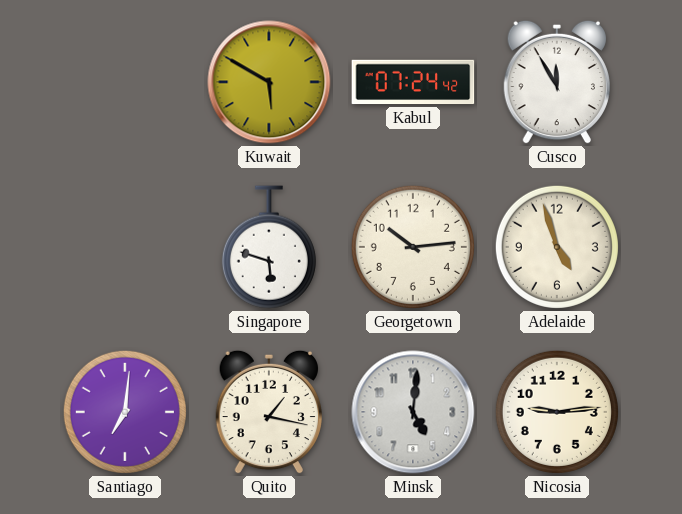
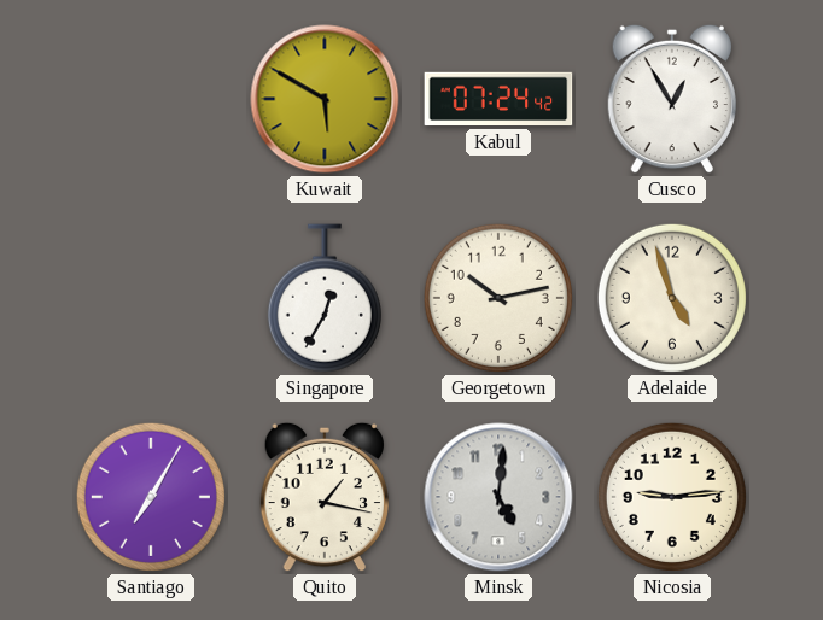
Cusco: 11:55 -> 12:55 (672, 99)
Singapore: 5:48 -> 12:35 (325, 298)
Georgetown: 10:14 -> 10:13 (498, 298)
Santiago: 7:01 -> 7:05 (151, 497)
